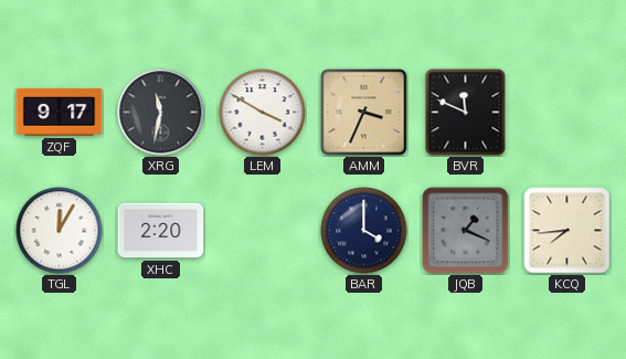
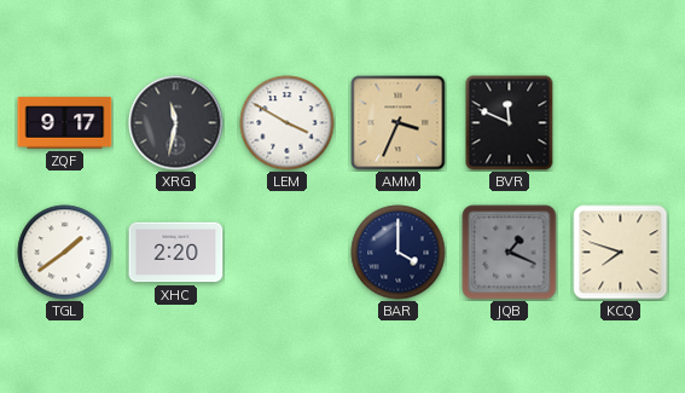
TGL: 12:05 -> 1:39 (65, 253)
KCQ: 7:44 -> 7:48 (621, 253)
